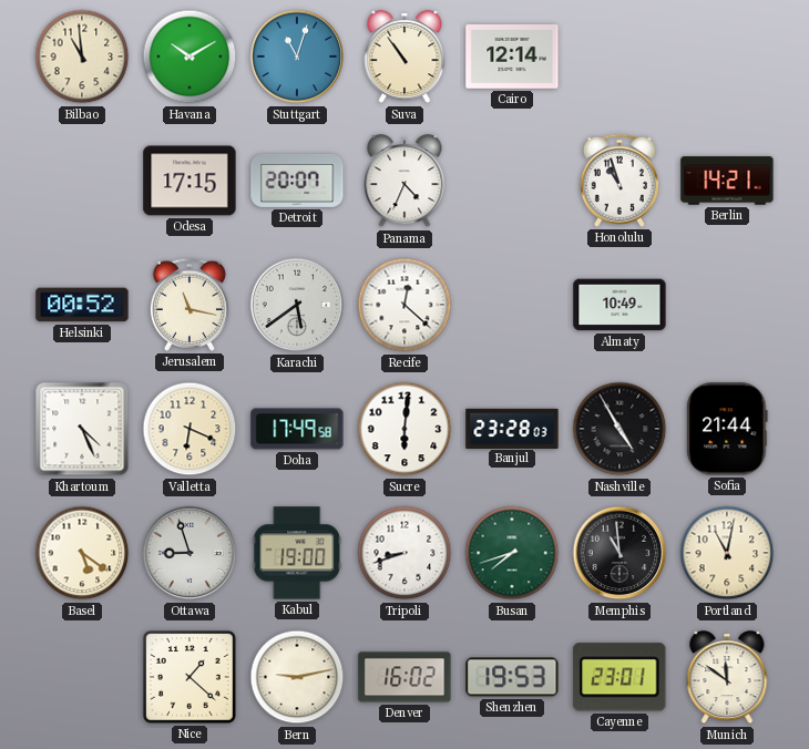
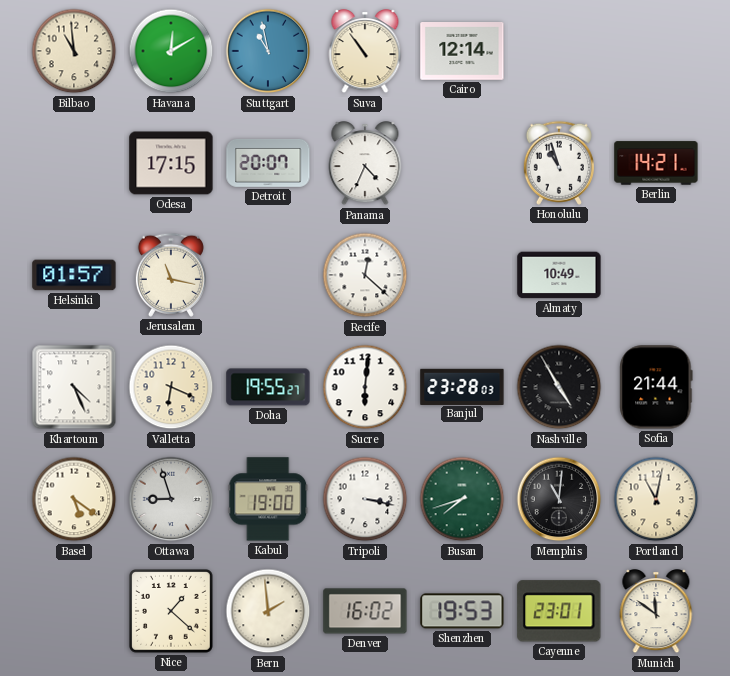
Havana: 10:10 -> 12:10 (171, 51)
Stuttgart: 11:03 -> 10:58 (268, 51)
Helsinki: 00:52 -> 01:57 (74, 275)
Karachi: 5:39 -> none (297, 305)
Doha: 17:49 -> 19:55 (268, 387)
Tripoli: 8:42 -> 3:17 (365, 499)
Memphis: 10:59 -> 11:01 (559, 499)
Bern: 9:13 -> 1:59 (268, 611)
